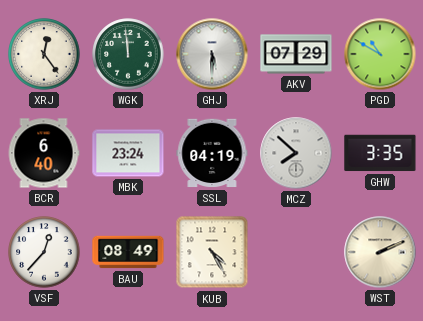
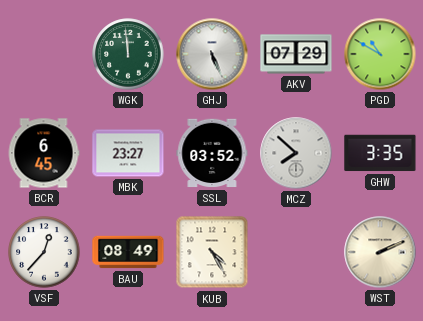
XRJ: 12:24 -> none (44, 54)
GHJ: 5:30 -> 5:26 (212, 54)
BCR: 6:40 -> 6:45 (44, 153)
MBK: 23:24 -> 23:27 (128, 153)
SSL: 04:19 -> 03:52 (212, 153)
